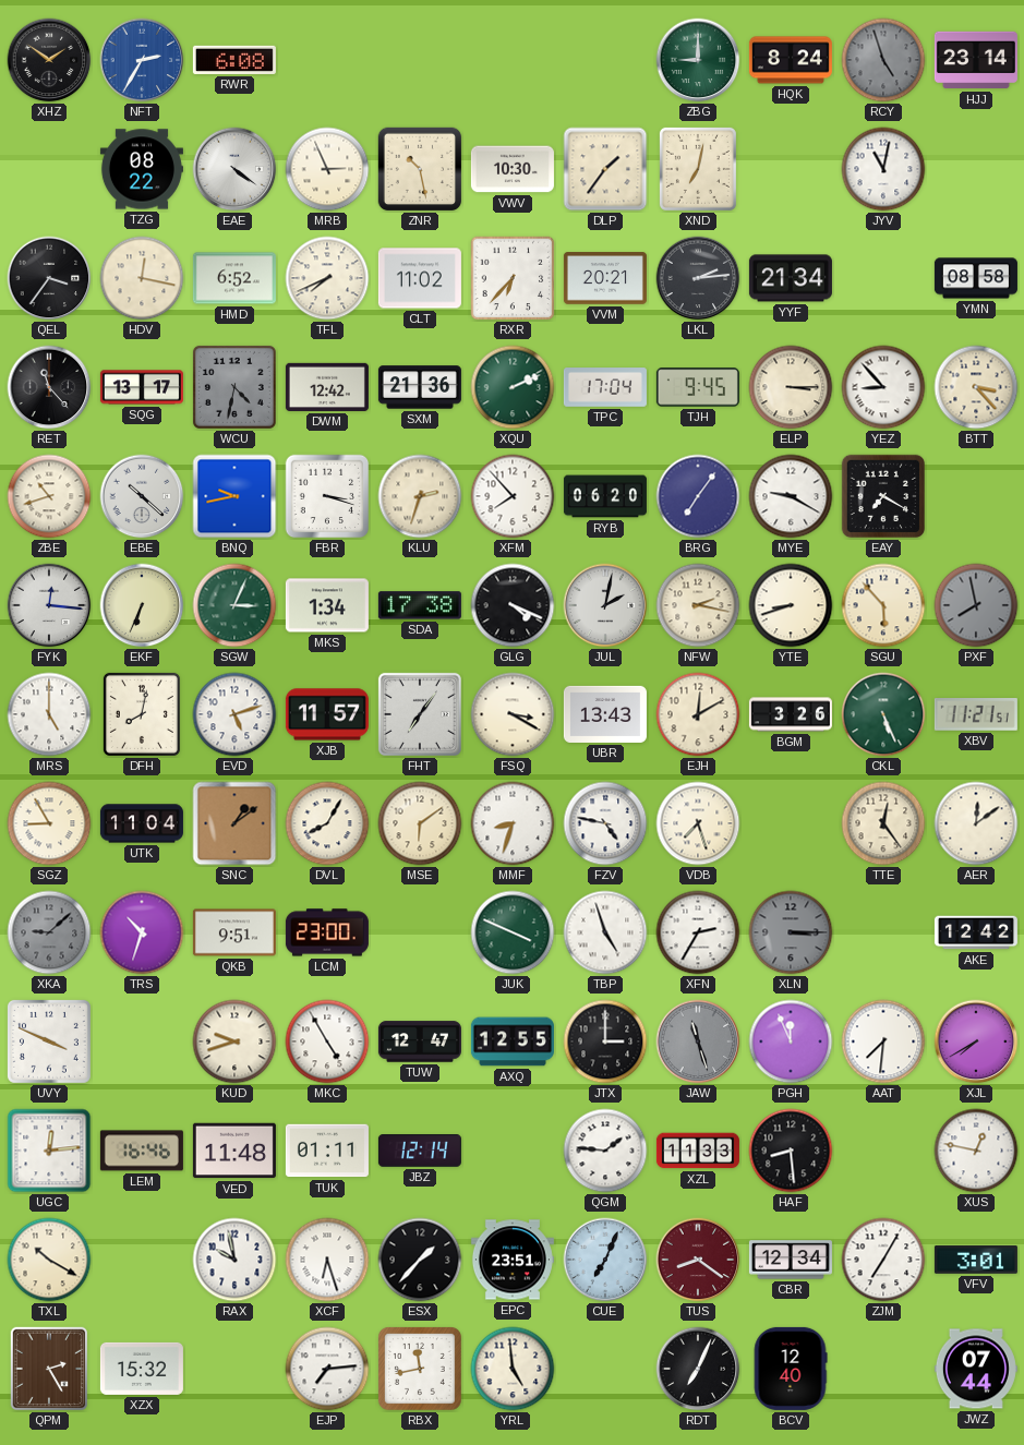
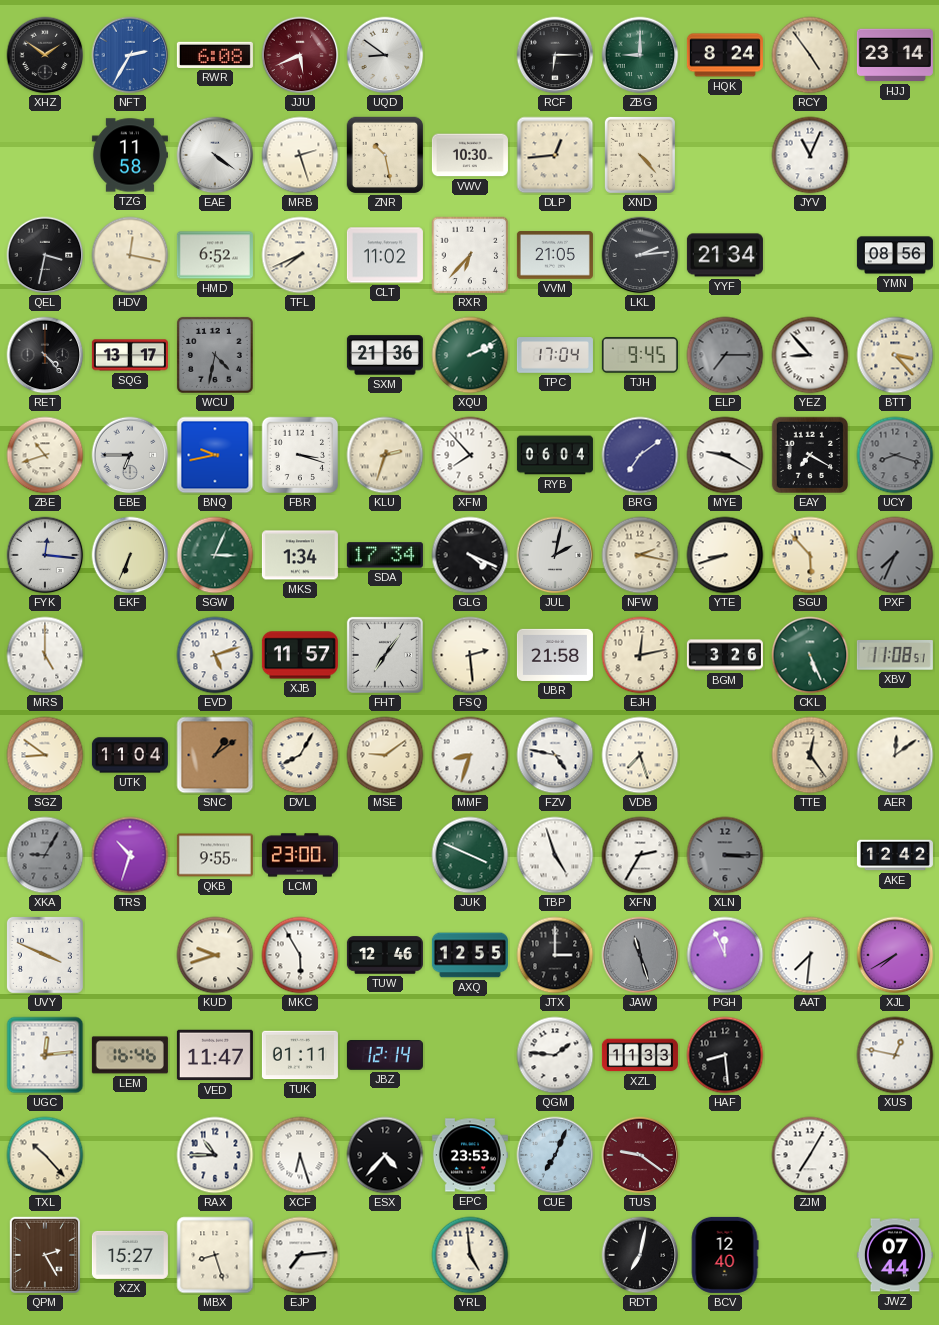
JJU: none -> 5:41 (300, 55)
UQD: none -> 8:51 (385, 55)
RCF: none -> 6:15 (555, 55)
RCY: 4:57 -> 4:54 (810, 55)
RCY dial: grey -> cream (810, 55)
TZG: 08:22 -> 11:58 (130, 155)
MRB: 2:56 -> 2:27 (300, 155)
DLP: 1:36 -> 12:44 (555, 155)
XND: 7:02 -> 4:23 (640, 155)
JYV: 11:02 -> 11:04 (810, 155)
QEL: 3:36 -> 3:32 (45, 255)
VVM: 20:21 -> 21:05 (555, 255)
YMN: 08:58 -> 08:56 (895, 255)
RET: 11:23 -> 4:23 (45, 355)
DWM: 12:42 -> none (327, 387)
ELP: 3:15 -> 7:15 (725, 355)
ELP dial: cream -> grey (725, 355)
EBE: 10:22 -> 6:45 (130, 455)
RYB: 06:20 -> 06:04 (555, 455)
BRG: 7:06 -> 7:09 (640, 455)
UCY: none -> 8:18 (895, 455)
SDA: 17:38 -> 17:34 (385, 555)
PXF: 7:58 -> 7:34 (895, 555)
DFH: 8:02 -> none (142, 714)
FSQ: 3:20 -> 2:29 (470, 655)
UBR: 13:43 -> 21:58 (555, 655)
EJH: 12:10 -> 12:13 (640, 655)
XBV: 11:21 -> 11:08 (895, 656)
SGZ: 8:55 -> 8:51 (45, 755)
MSE: 6:09 -> 9:09 (385, 755)
XKA: 9:08 -> 9:05 (45, 855)
QKB: 9:51 -> 9:55 (215, 855)
MKC: 4:55 -> 5:55 (300, 955)
TUW: 12:47 -> 12:46 (385, 955)
VED: 11:48 -> 11:47 (215, 1055)
TXL: 10:20 -> 10:23 (45, 1155)
RAX: 9:58 -> 10:45 (215, 1155)
ESX: 1:37 -> 4:37 (385, 1155)
EPC: 23:51 -> 23:53 (470, 1155)
TUS: 8:21 -> 9:21 (640, 1155)
CBR: 12:34 -> none (791, 1260)
VFV: 3:01 -> none (976, 1260)
XZX: 15:32 -> 15:27 (130, 1255)
MBX: none -> 8:27 (215, 1255)
RBX: 11:43 -> none (420, 1369)
RDT: 7:04 -> 7:02 (640, 1255)
